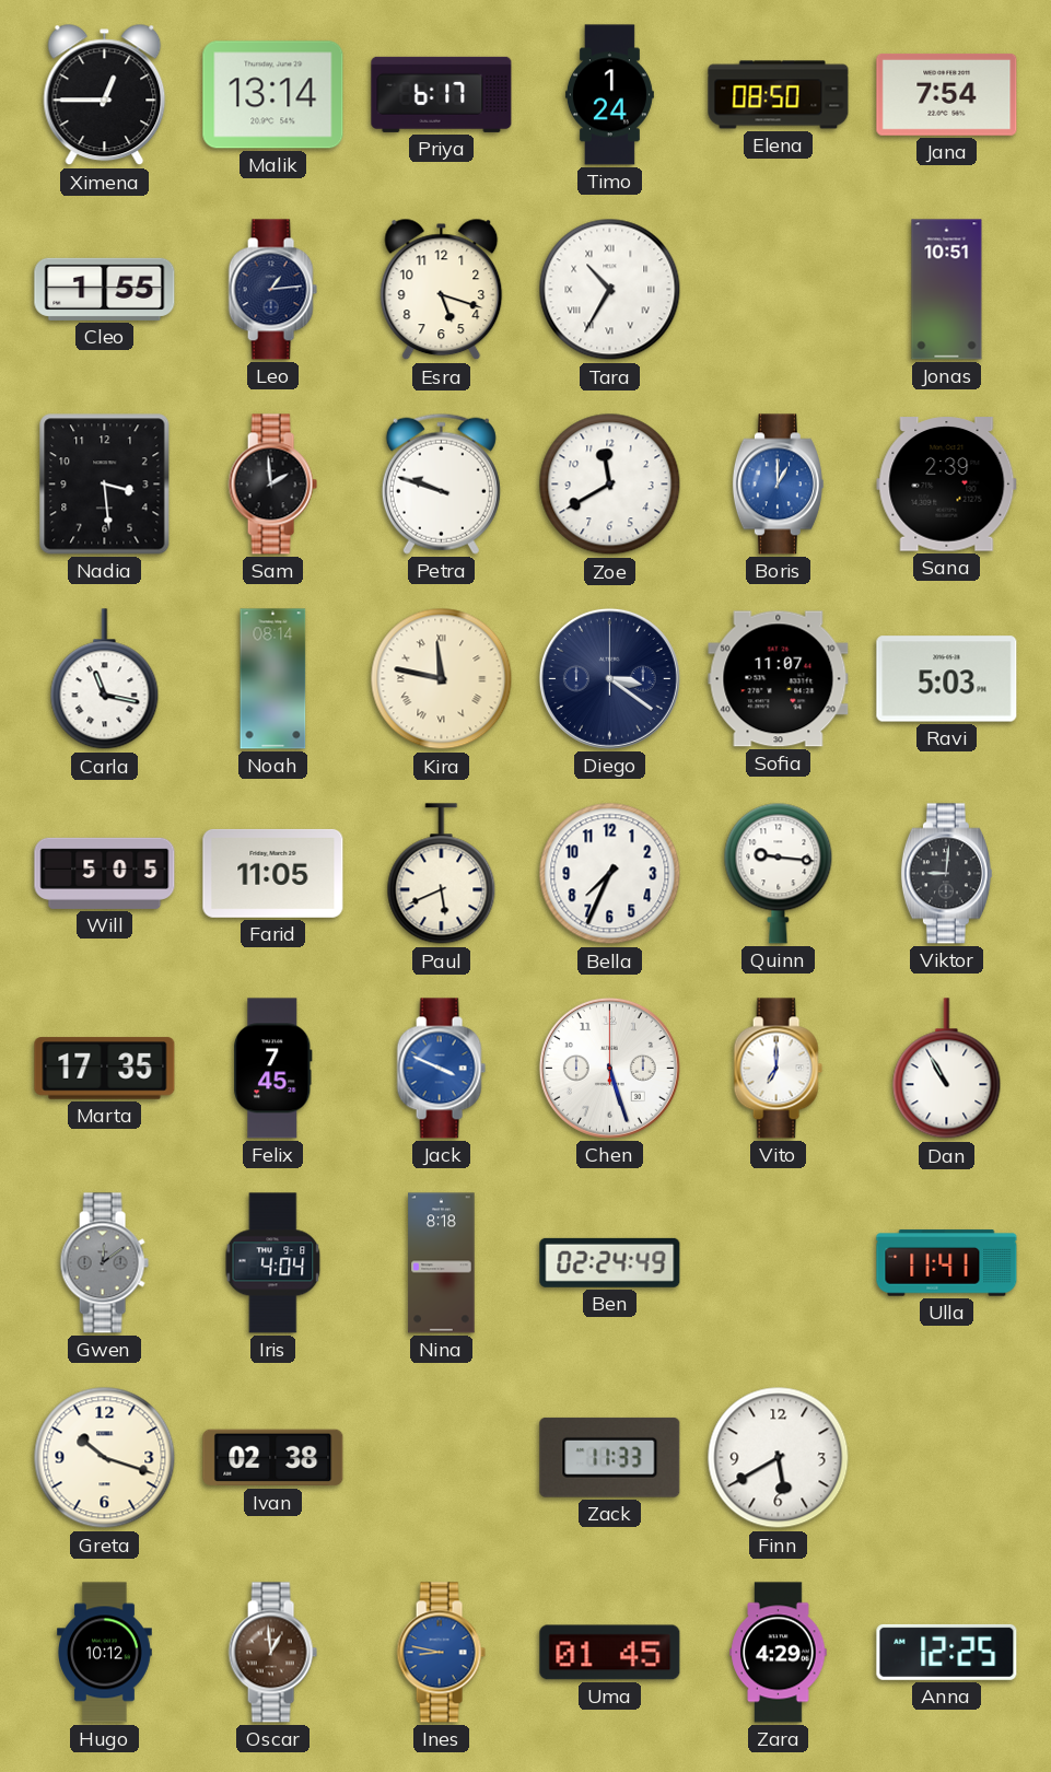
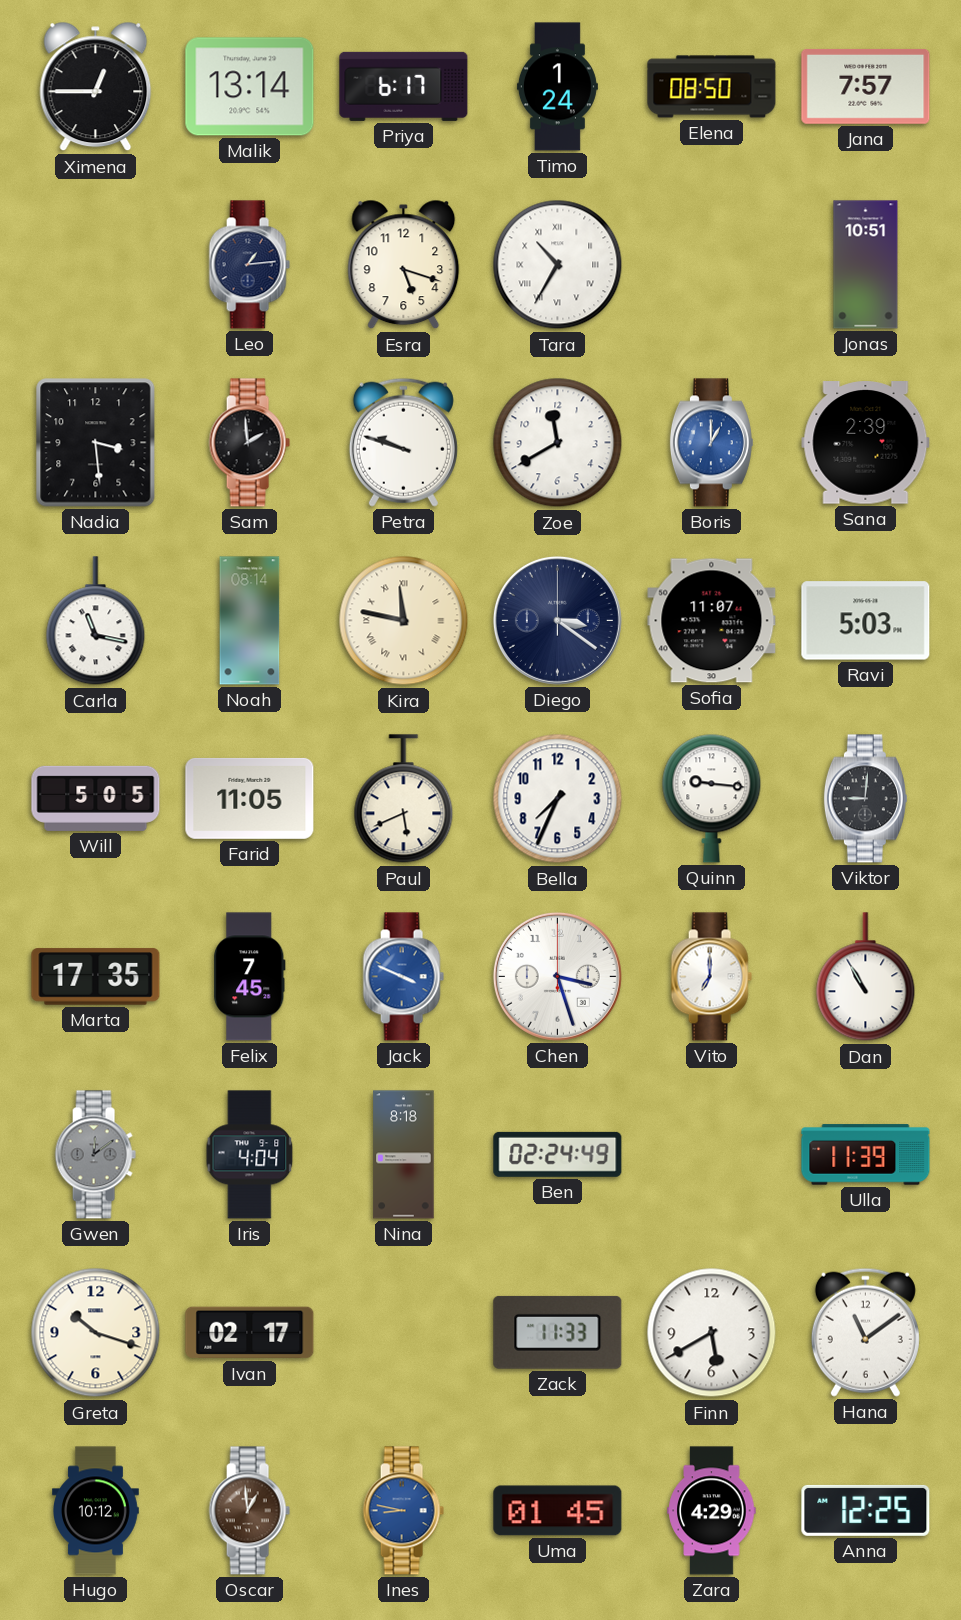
Jana: 7:54 -> 7:57 (866, 86)
Cleo: 1:55 -> none (105, 289)
Chen: 5:27 -> 3:27 (557, 976)
Ulla: 11:41 -> 11:39 (866, 1155)
Ivan: 02:38 -> 02:17 (250, 1333)
Hana: none -> 11:09 (865, 1332)
